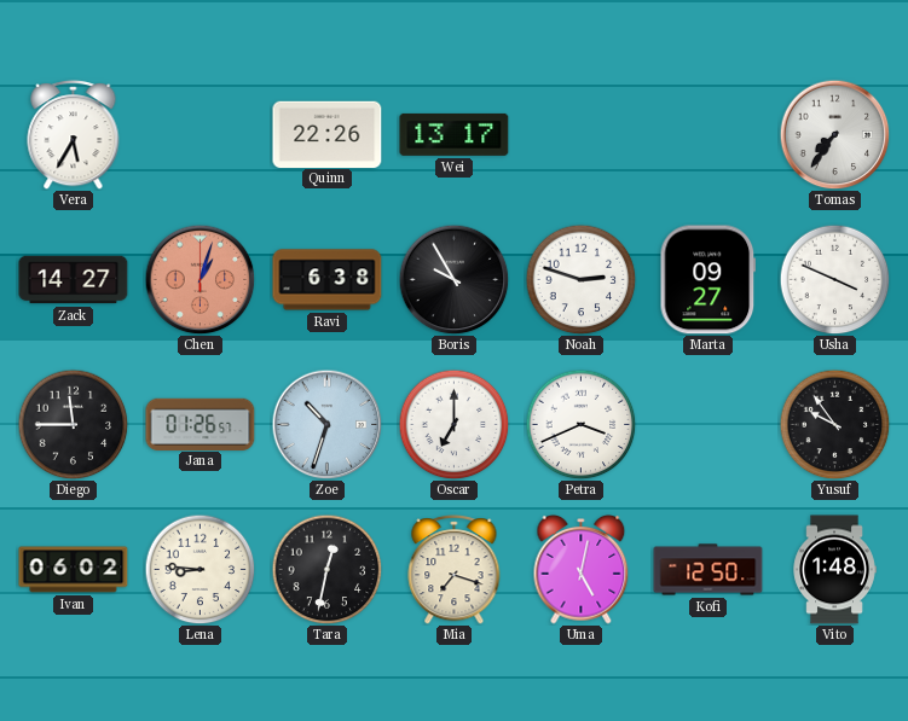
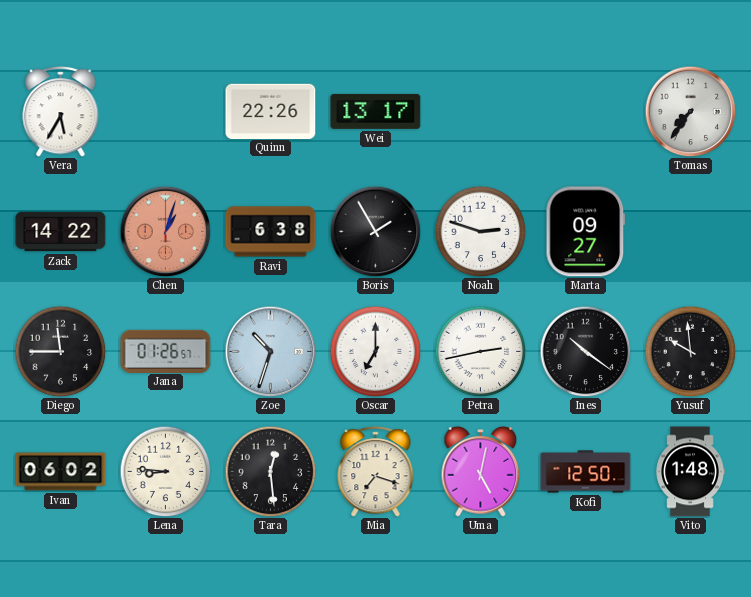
Zack: 14:27 -> 14:22 (61, 232)
Boris: 9:55 -> 1:55 (375, 231)
Usha: 3:49 -> none (834, 279)
Petra: 3:41 -> 2:43 (480, 351)
Ines: none -> 10:21 (585, 351)
Yusuf: 9:54 -> 9:59 (690, 351)
Tara: 12:32 -> 12:29 (270, 471)
